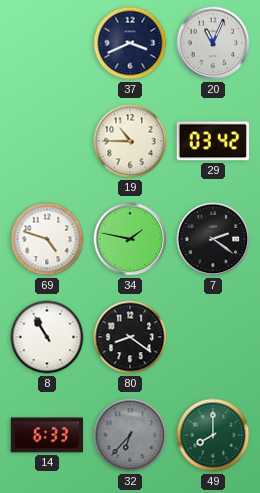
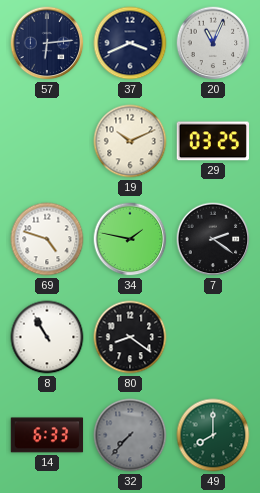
57: none -> 6:14 (47, 43)
19: 10:45 -> 10:11 (130, 141)
29: 03:42 -> 03:25 (213, 141)
32: 6:37 -> 7:37 (130, 435)
